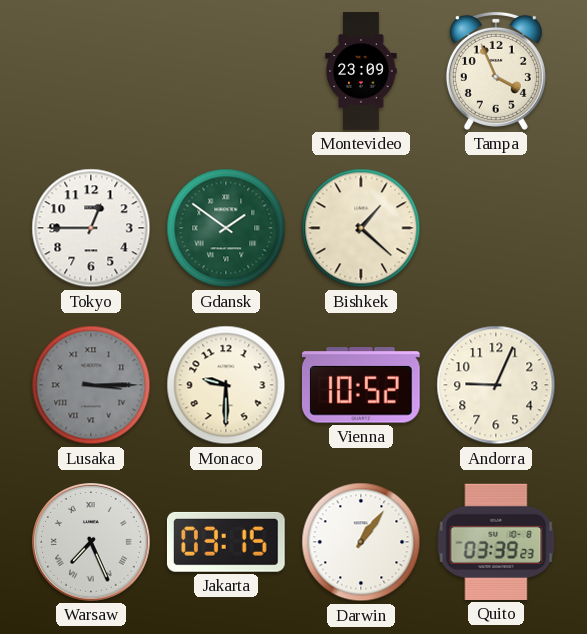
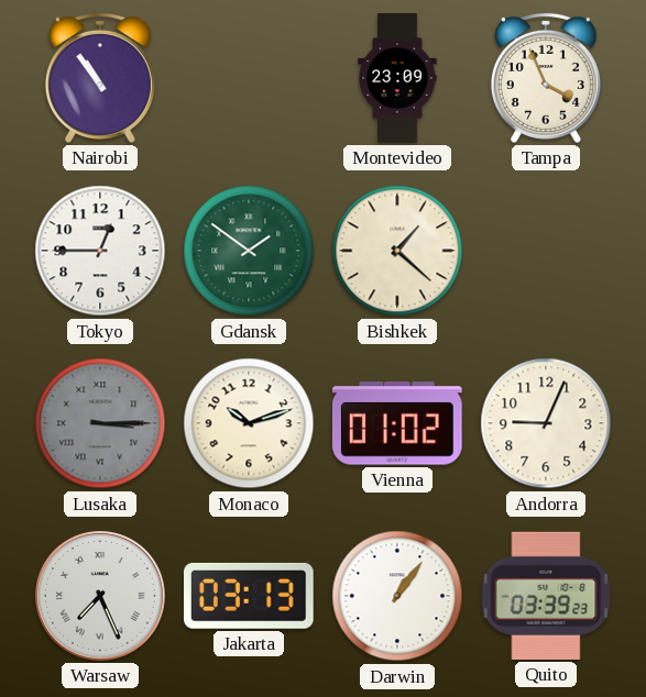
Nairobi: none -> 10:54 (100, 78)
Monaco: 9:30 -> 10:12 (249, 423)
Vienna: 10:52 -> 01:02 (397, 423)
Jakarta: 03:15 -> 03:13 (249, 596)
